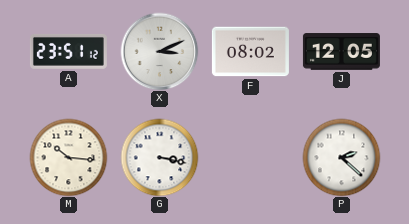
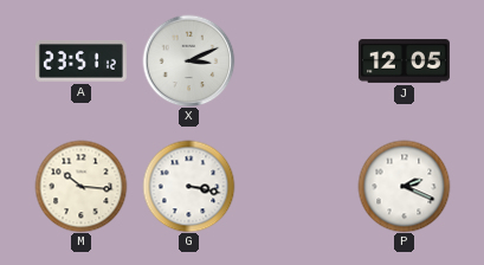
F: 08:02 -> none (250, 52)
P: 2:22 -> 2:19 (404, 186)
